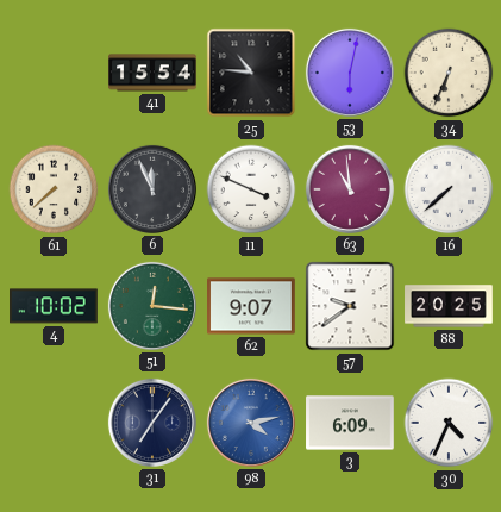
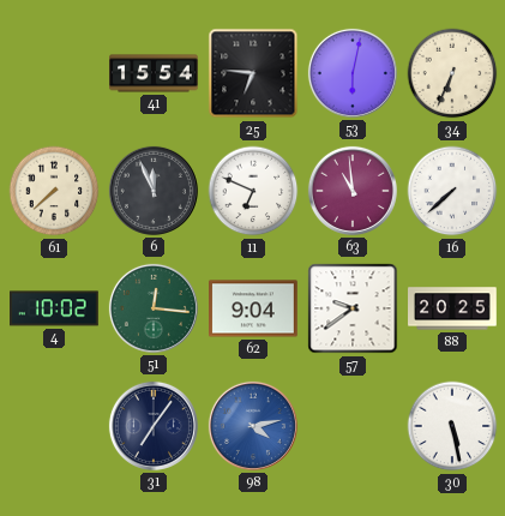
25: 10:46 -> 6:46 (253, 73)
11: 3:49 -> 6:49 (253, 191)
62: 9:07 -> 9:04 (254, 308)
3: 6:09 -> none (350, 423)
30: 4:34 -> 5:28 (452, 426)
